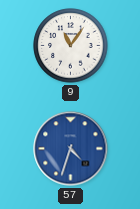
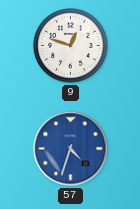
9: 11:06 -> 12:48 (71, 46)
